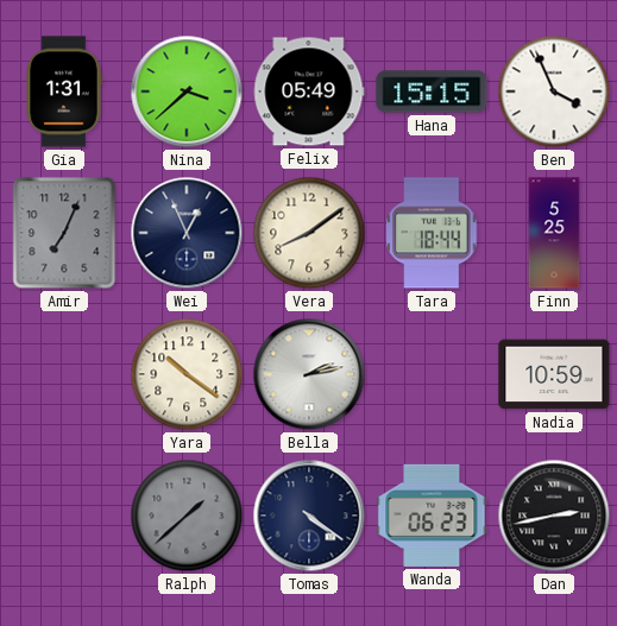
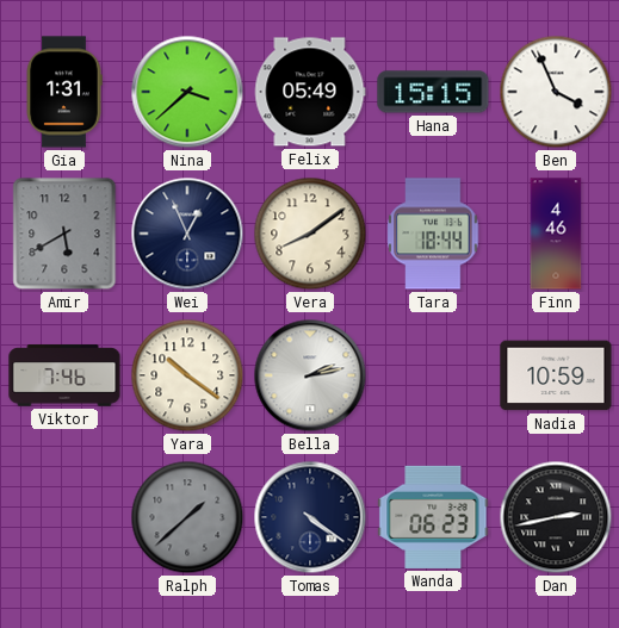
Amir: 7:04 -> 5:40 (64, 234)
Finn: 5:25 -> 4:46 (556, 234)
Viktor: none -> 7:46 (64, 375)
